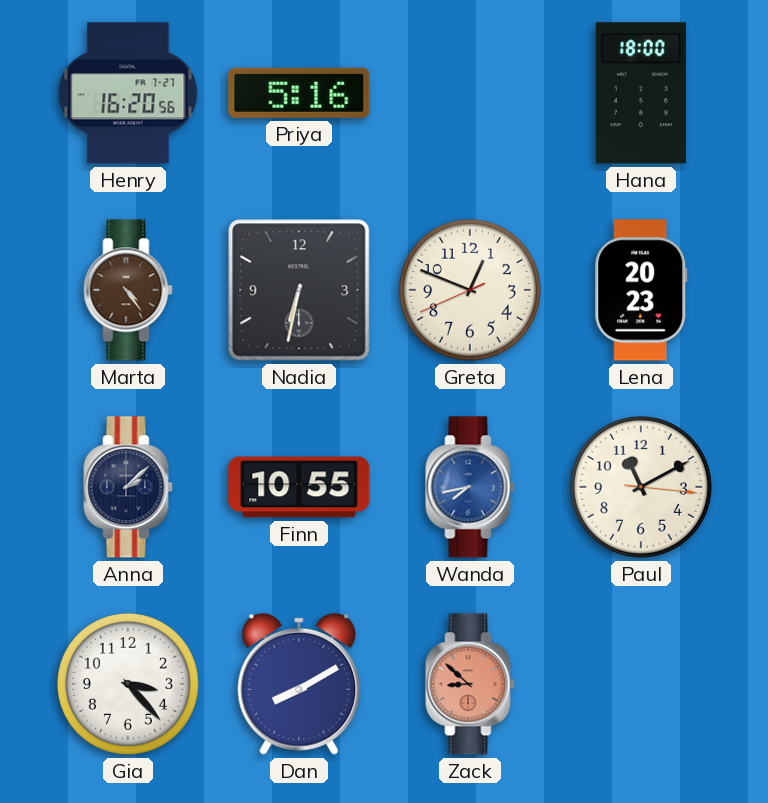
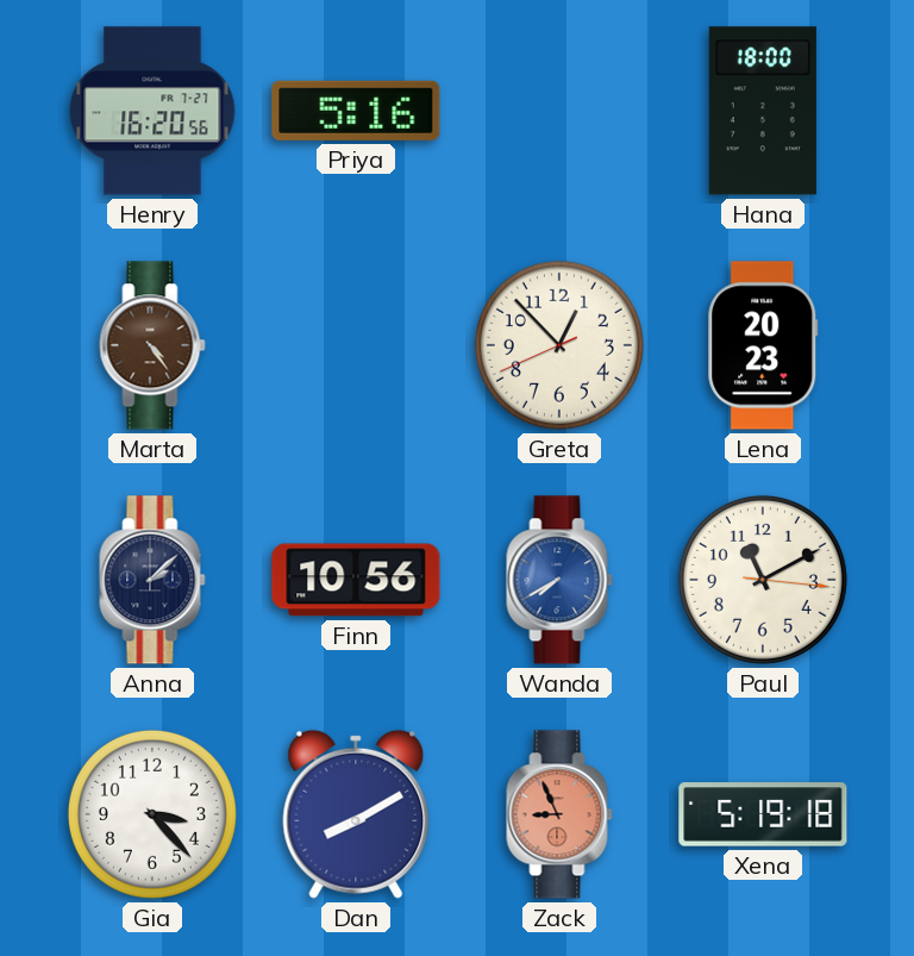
Nadia: 6:32 -> none (299, 290)
Greta: 12:48 -> 12:52 (559, 345)
Finn: 10:55 -> 10:56 (356, 580)
Wanda: 7:43 -> 7:40 (559, 580)
Zack: 8:52 -> 8:56 (559, 814)
Xena: none -> 5:19 (763, 814)
